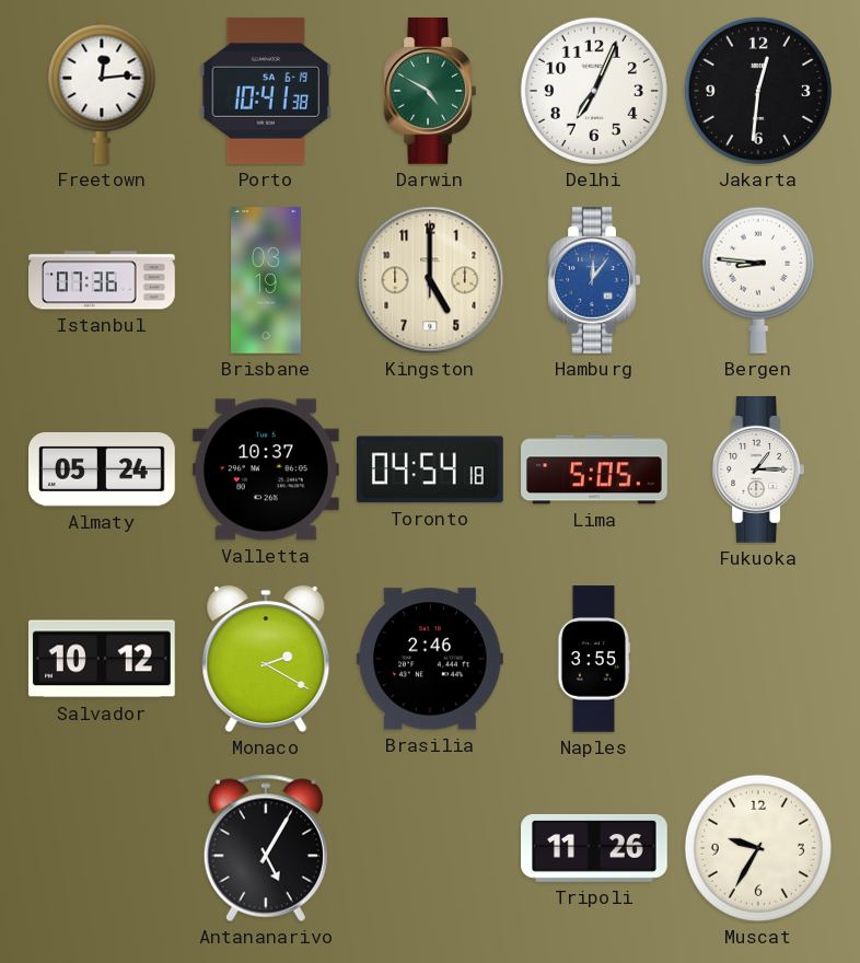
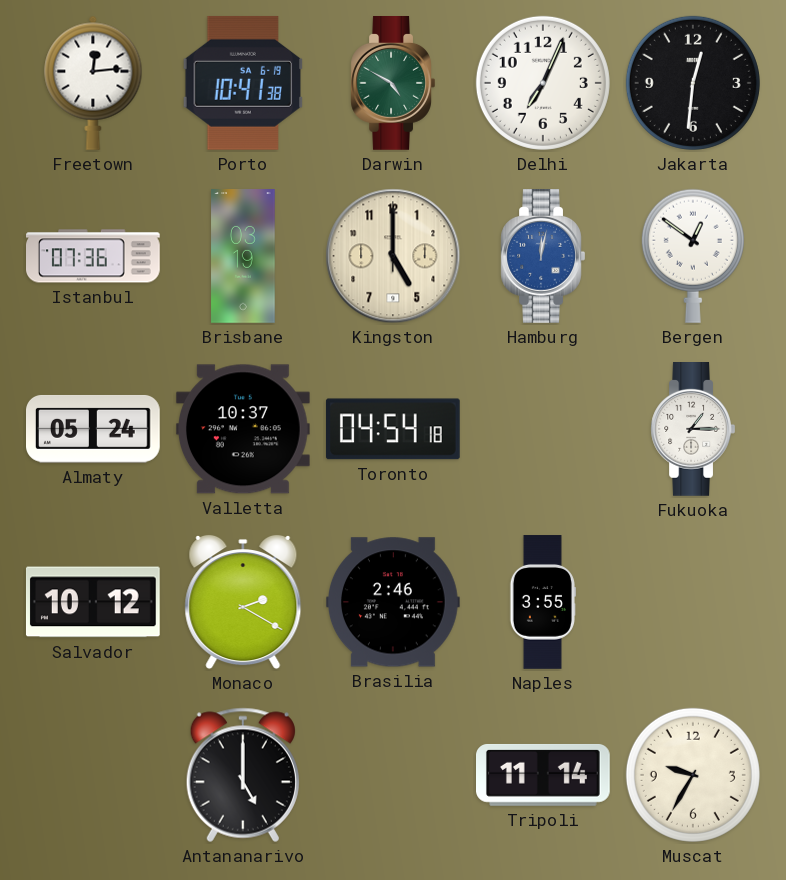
Hamburg: 12:06 -> 12:02 (543, 257)
Bergen: 8:46 -> 12:51 (693, 256)
Lima: 5:05 -> none (595, 469)
Antananarivo: 5:05 -> 5:00 (243, 775)
Tripoli: 11:26 -> 11:14 (544, 775)
